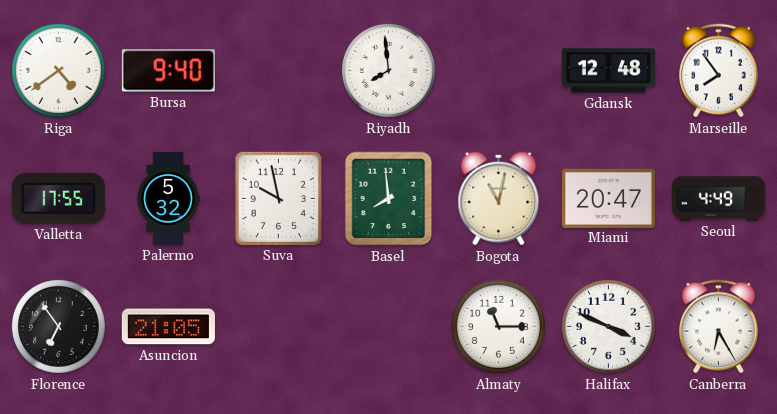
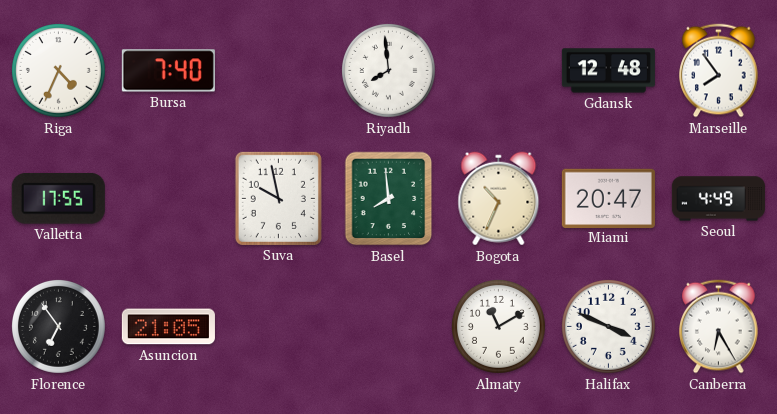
Riga: 4:39 -> 4:34 (58, 70)
Bursa: 9:40 -> 7:40 (168, 71)
Palermo: 5:32 -> none (168, 198)
Bogota: 11:02 -> 10:34 (499, 199)
Almaty: 11:15 -> 11:10 (498, 326)
